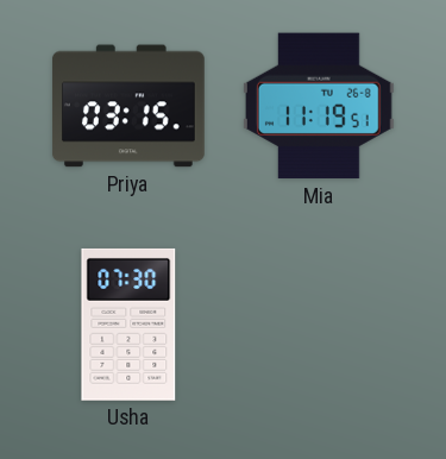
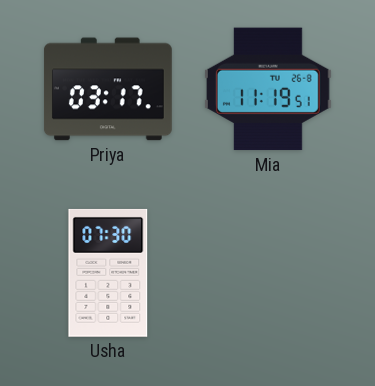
Priya: 03:15 -> 03:17 (108, 89)
